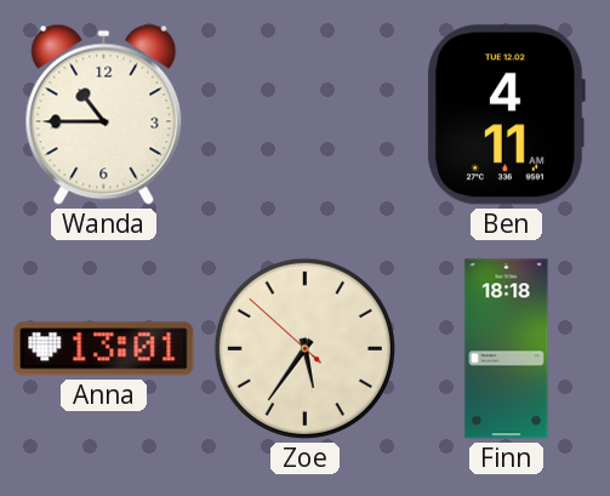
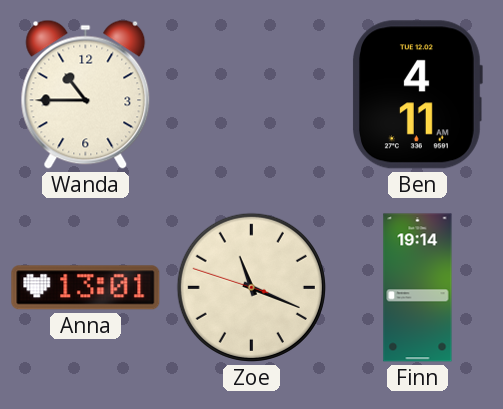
Zoe: 5:35 -> 11:18 (251, 287)
Finn: 18:18 -> 19:14 (418, 288)
